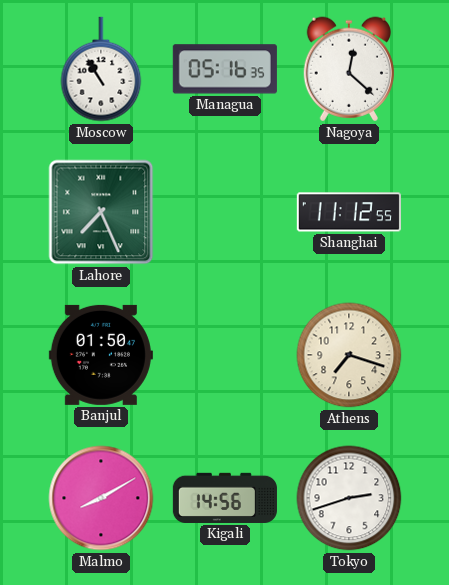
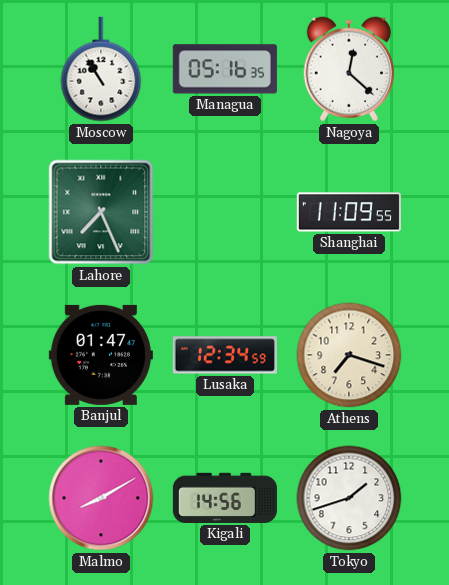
Shanghai: 11:12 -> 11:09 (349, 212)
Banjul: 01:50 -> 01:47 (101, 355)
Lusaka: none -> 12:34 (225, 355)
Tokyo: 2:42 -> 1:42 (349, 498)
